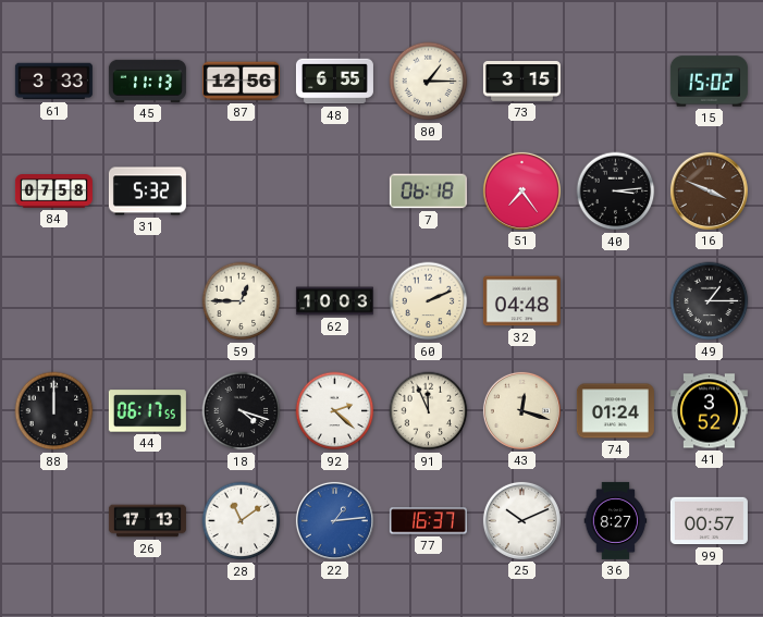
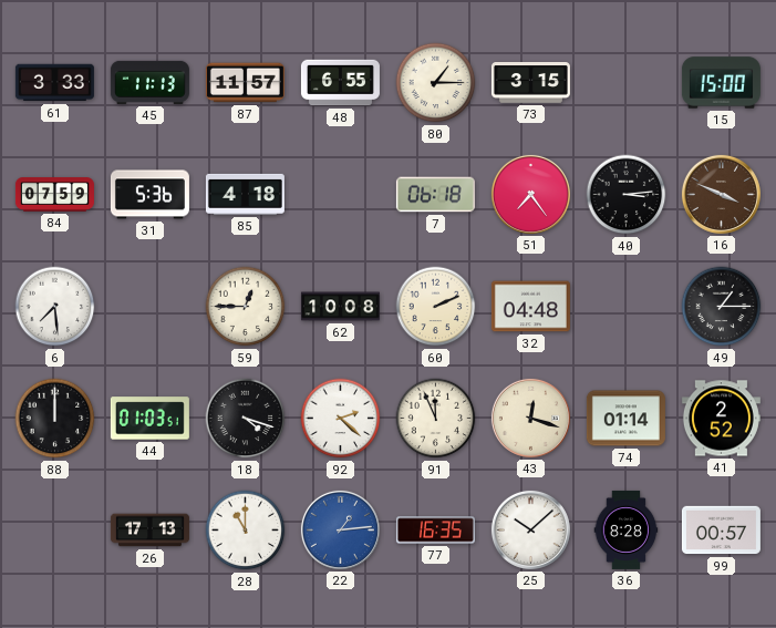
87: 12:56 -> 11:57 (245, 83)
15: 15:02 -> 15:00 (721, 83)
84: 07:58 -> 07:59 (54, 195)
31: 5:32 -> 5:36 (149, 195)
85: none -> 4:18 (245, 194)
6: none -> 7:29 (55, 307)
62: 10:03 -> 10:08 (340, 307)
44: 06:17 -> 01:03 (149, 419)
74: 01:24 -> 01:14 (625, 419)
41: 3:52 -> 2:52 (721, 419)
28: 11:09 -> 11:00 (246, 531)
77: 16:37 -> 16:35 (435, 531)
25: 10:11 -> 10:08 (530, 529)
36: 8:27 -> 8:28 (627, 529)
